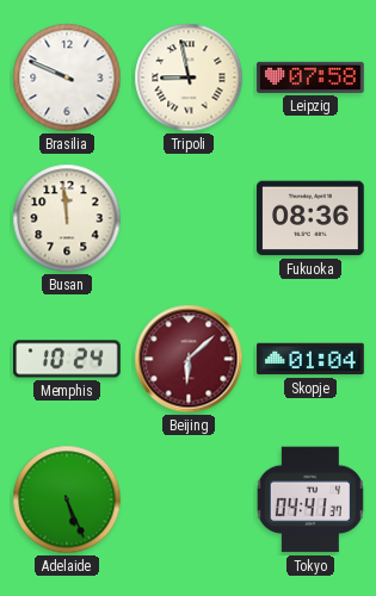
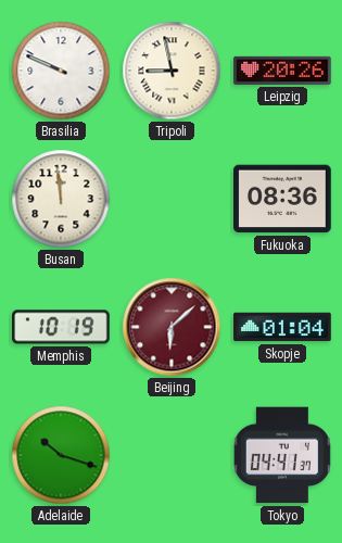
Leipzig: 07:58 -> 20:26 (282, 71)
Memphis: 10:24 -> 10:19 (61, 327)
Adelaide: 5:26 -> 10:18 (61, 455)
